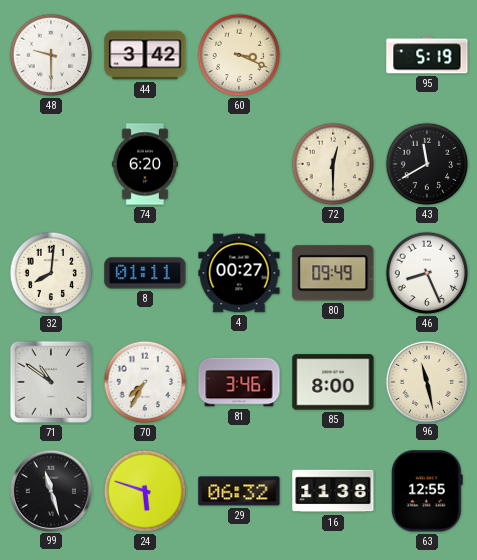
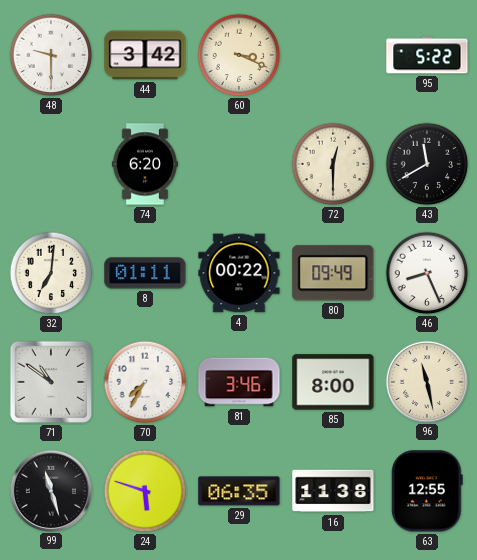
95: 5:19 -> 5:22 (427, 55)
32: 8:01 -> 7:01 (51, 273)
4: 00:27 -> 00:22 (239, 273)
29: 06:32 -> 06:35 (239, 491)
